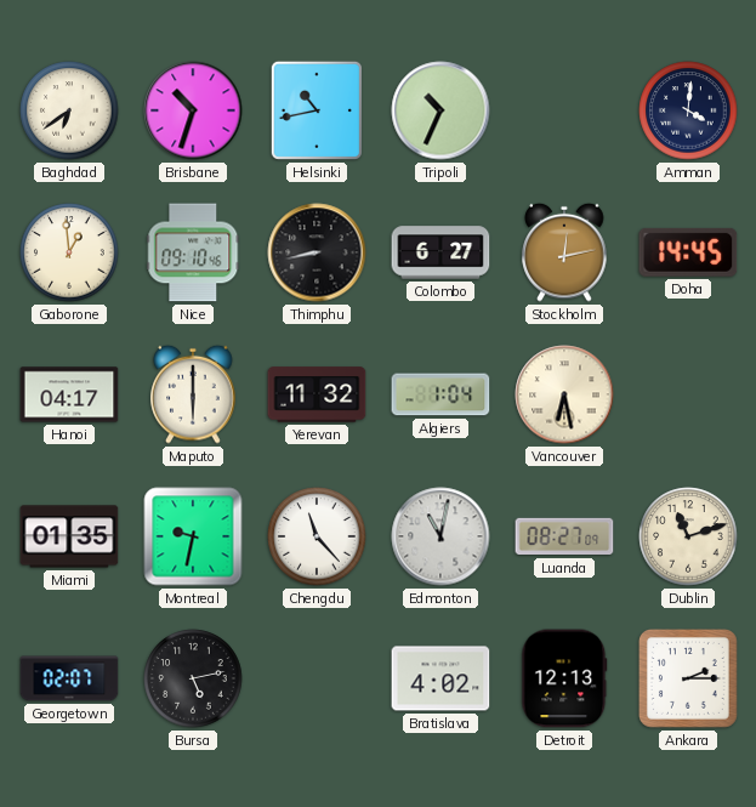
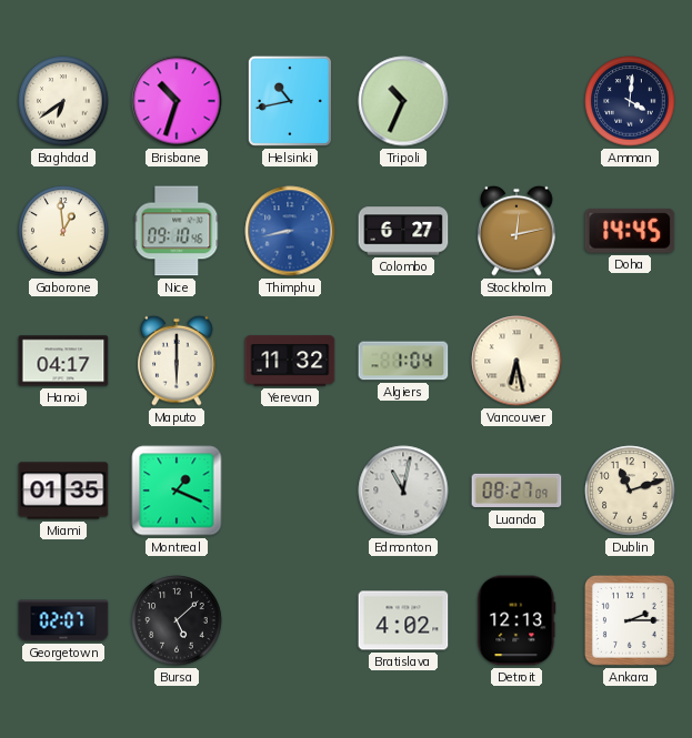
Thimphu dial: black -> blue (290, 231)
Montreal: 9:32 -> 1:19 (177, 491)
Chengdu: 11:23 -> none (317, 536)
Bursa: 5:13 -> 5:08 (177, 620)
